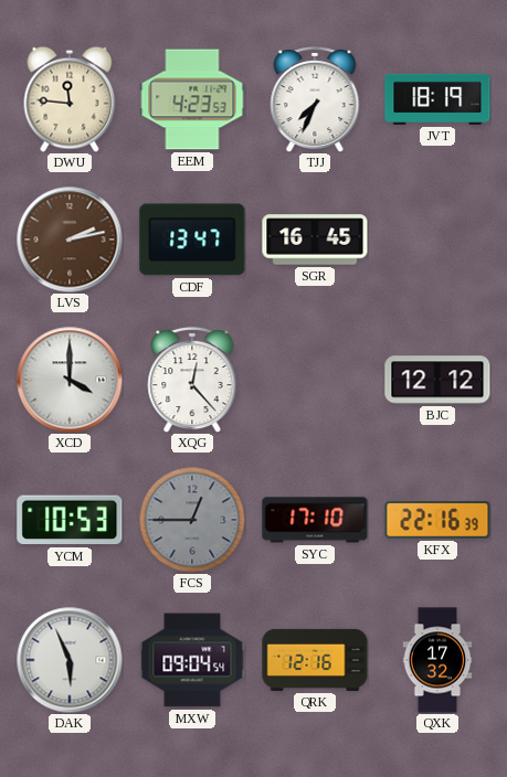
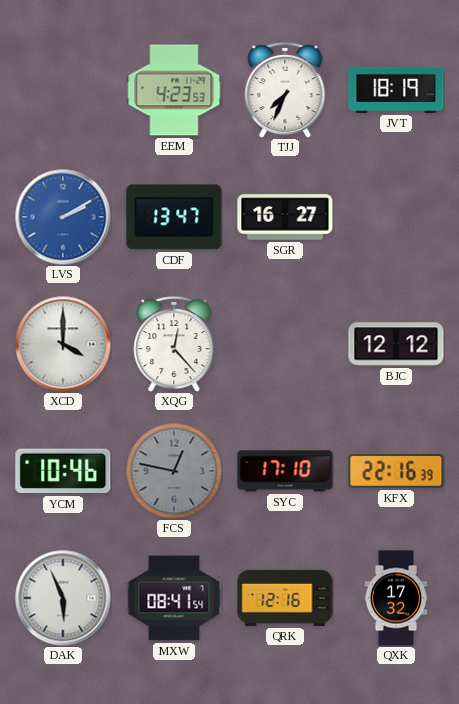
DWU: 11:46 -> none (70, 99)
LVS: 2:13 -> 2:10 (63, 217)
LVS dial: brown -> blue (63, 217)
SGR: 16:45 -> 16:27 (285, 217)
YCM: 10:53 -> 10:46 (63, 471)
FCS: 12:45 -> 12:47 (174, 471)
MXW: 09:04 -> 08:41 (174, 598)
